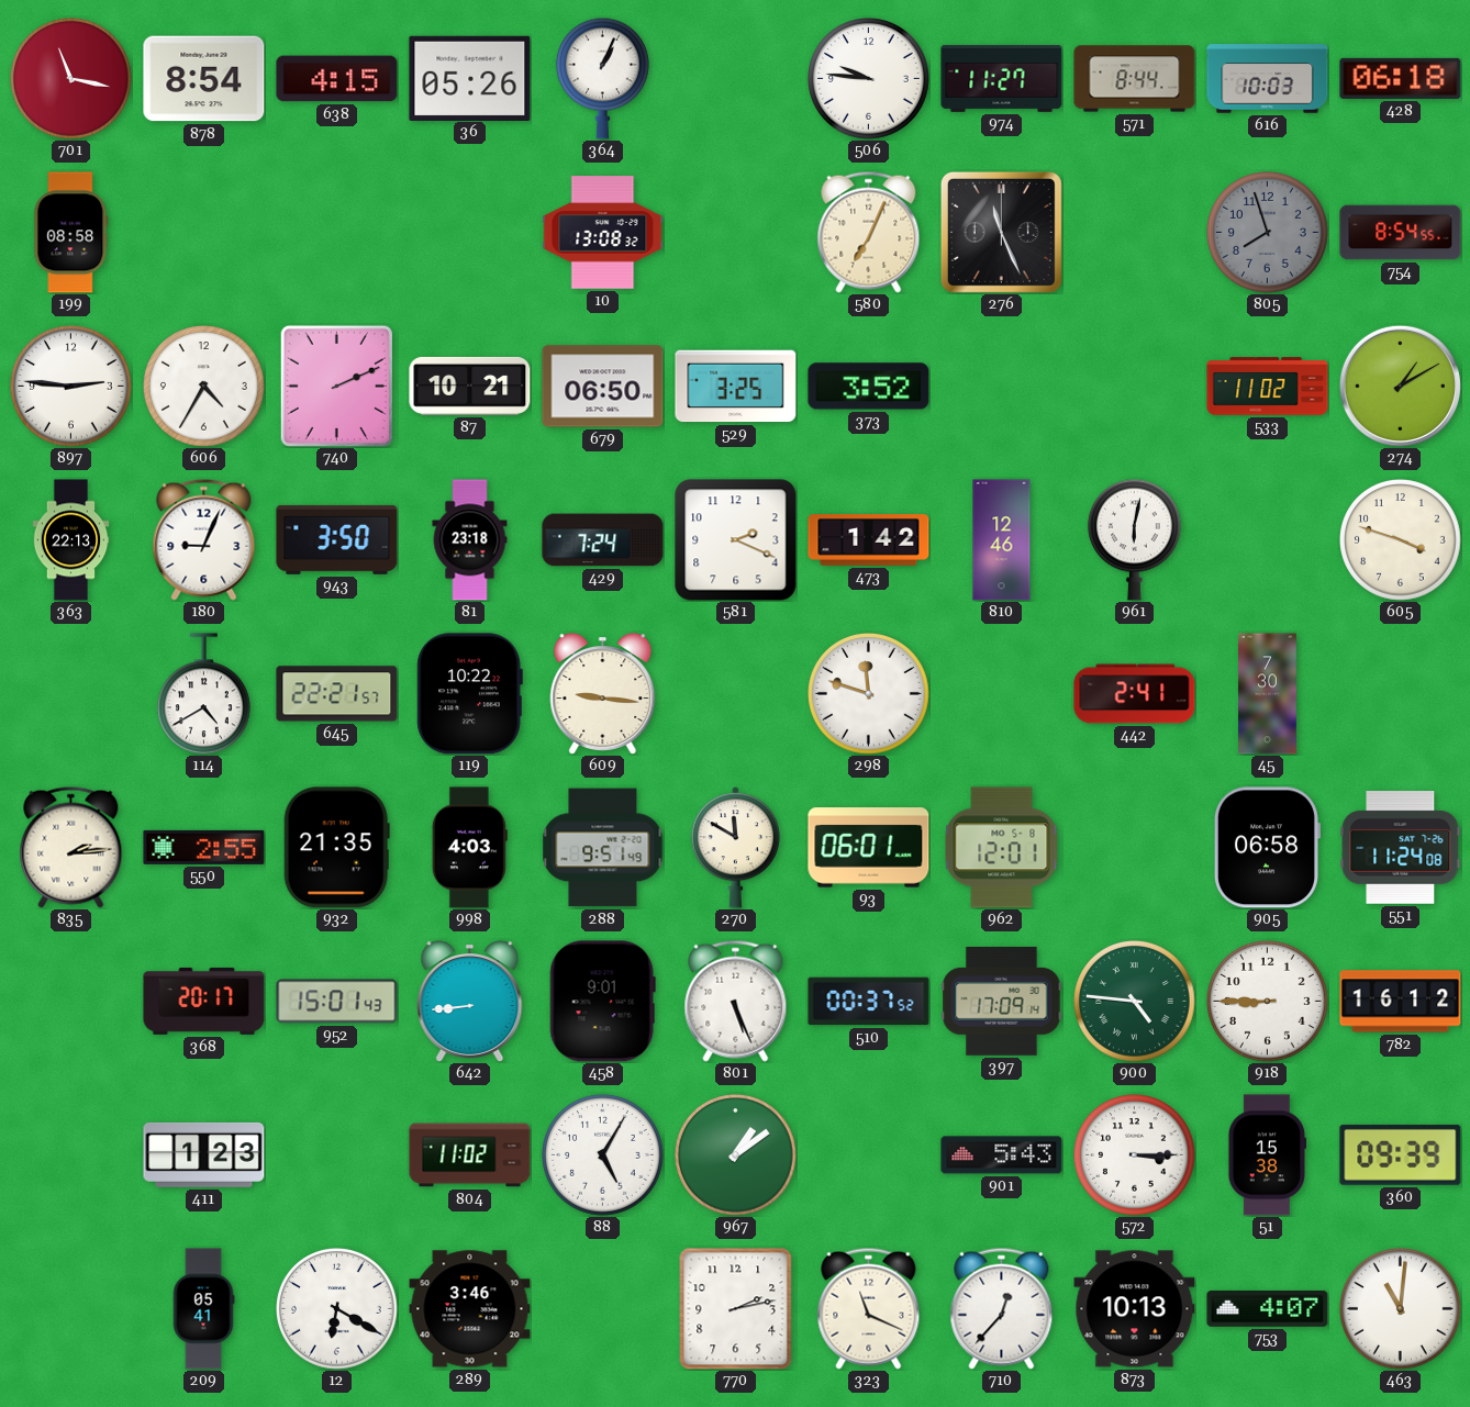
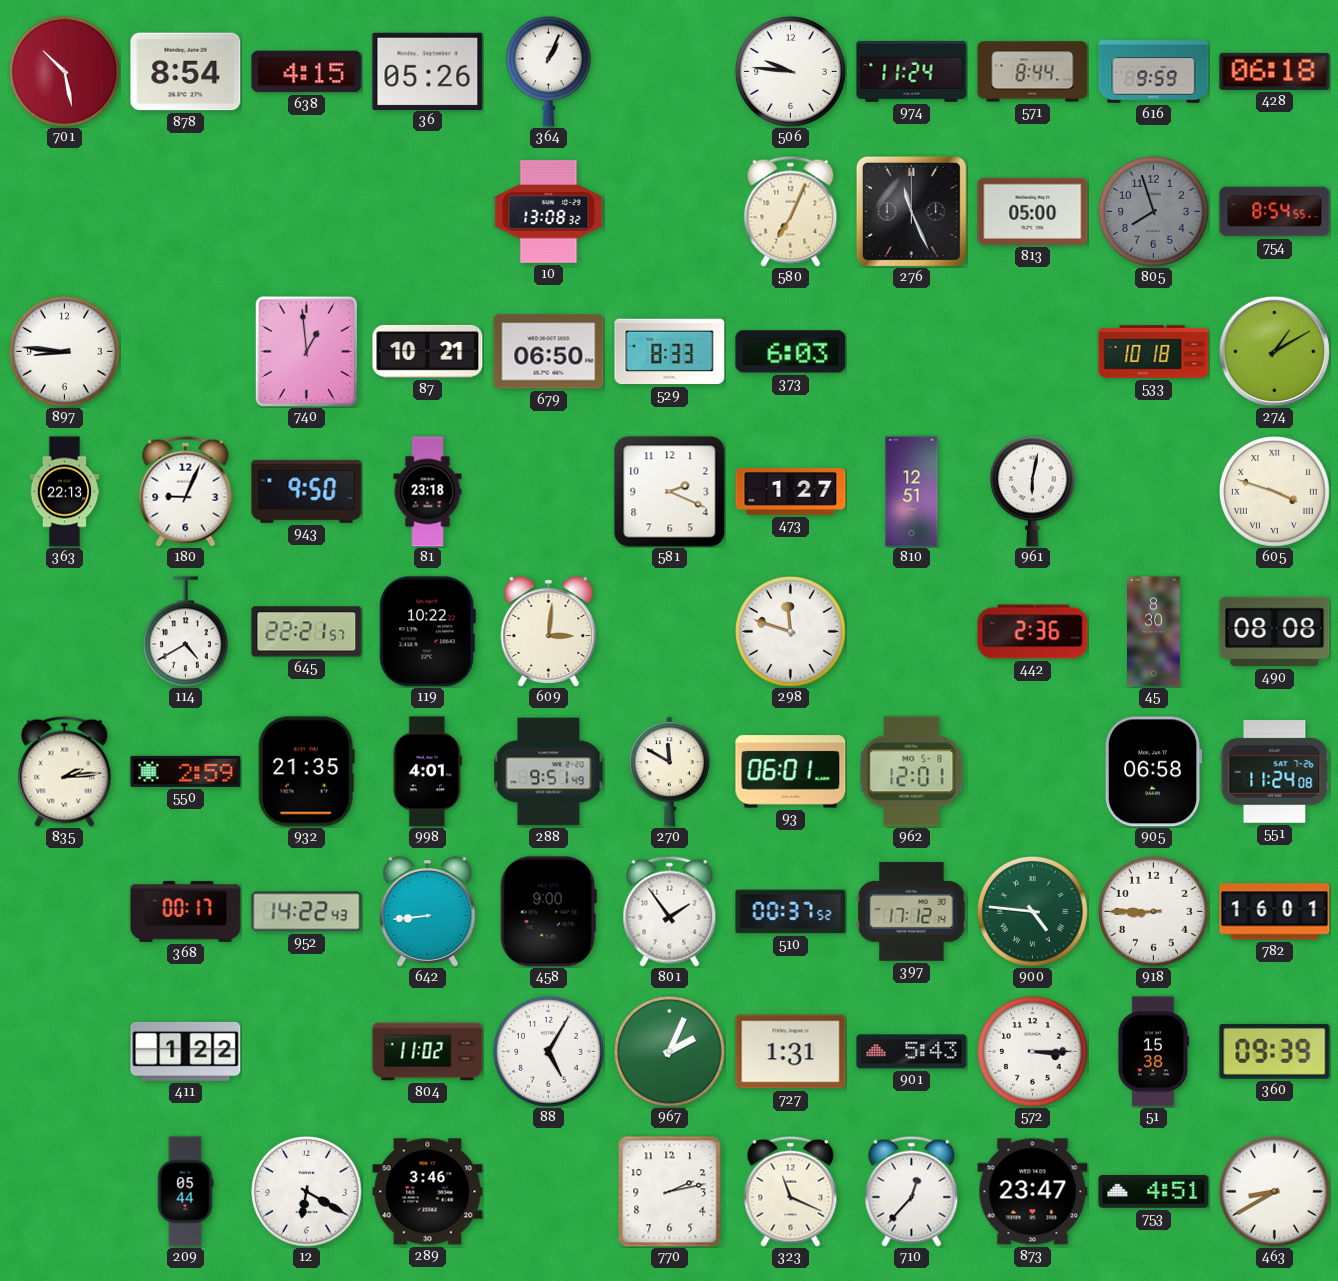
701: 11:17 -> 10:28 (65, 72)
974: 11:27 -> 11:24 (912, 71)
616: 10:03 -> 9:59 (1154, 72)
199: 08:58 -> none (71, 233)
813: none -> 05:00 (1033, 211)
897: 2:46 -> 8:46 (65, 352)
606: 4:35 -> none (204, 387)
740: 2:11 -> 12:59 (306, 351)
529: 3:25 -> 8:33 (670, 352)
373: 3:52 -> 6:03 (791, 352)
533: 11:02 -> 10:18 (1154, 352)
943: 3:50 -> 9:50 (307, 491)
429: 7:24 -> none (603, 540)
473: 1:42 -> 1:27 (791, 492)
810: 12:46 -> 12:51 (912, 492)
605 numerals: Arabic -> Roman (1275, 492)
609: 9:16 -> 3:01 (549, 632)
442: 2:41 -> 2:36 (1033, 632)
45: 7:30 -> 8:30 (1154, 632)
490: none -> 08:08 (1275, 632)
550: 2:55 -> 2:59 (186, 771)
998: 4:03 -> 4:01 (427, 772)
368: 20:17 -> 00:17 (186, 911)
952: 15:01 -> 14:22 (307, 912)
458: 9:01 -> 9:00 (548, 912)
801: 5:26 -> 1:54 (670, 911)
397: 17:09 -> 17:12 (912, 911)
782: 16:12 -> 16:01 (1275, 912)
411: 1:23 -> 1:22 (186, 1051)
967: 1:09 -> 2:04 (670, 1052)
727: none -> 1:31 (791, 1052)
209: 05:41 -> 05:44 (185, 1192)
873: 10:13 -> 23:47 (1033, 1192)
753: 4:07 -> 4:51 (1154, 1191)
463: 11:01 -> 8:40 (1275, 1192)
